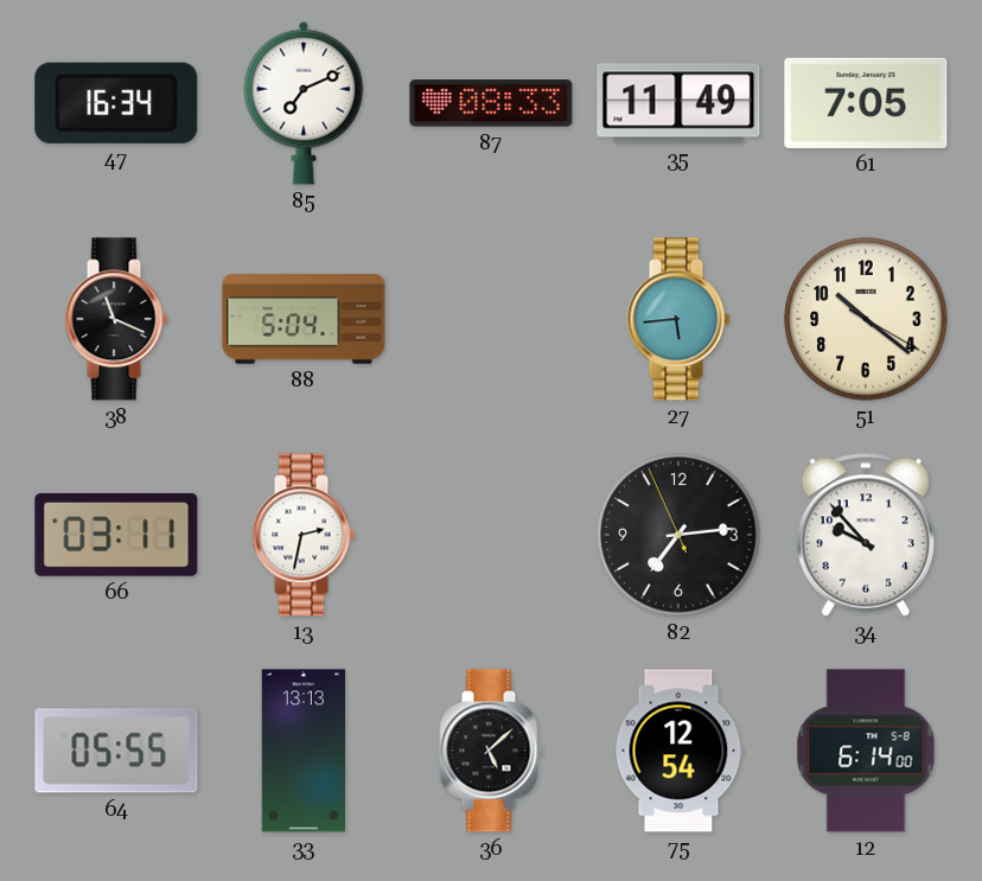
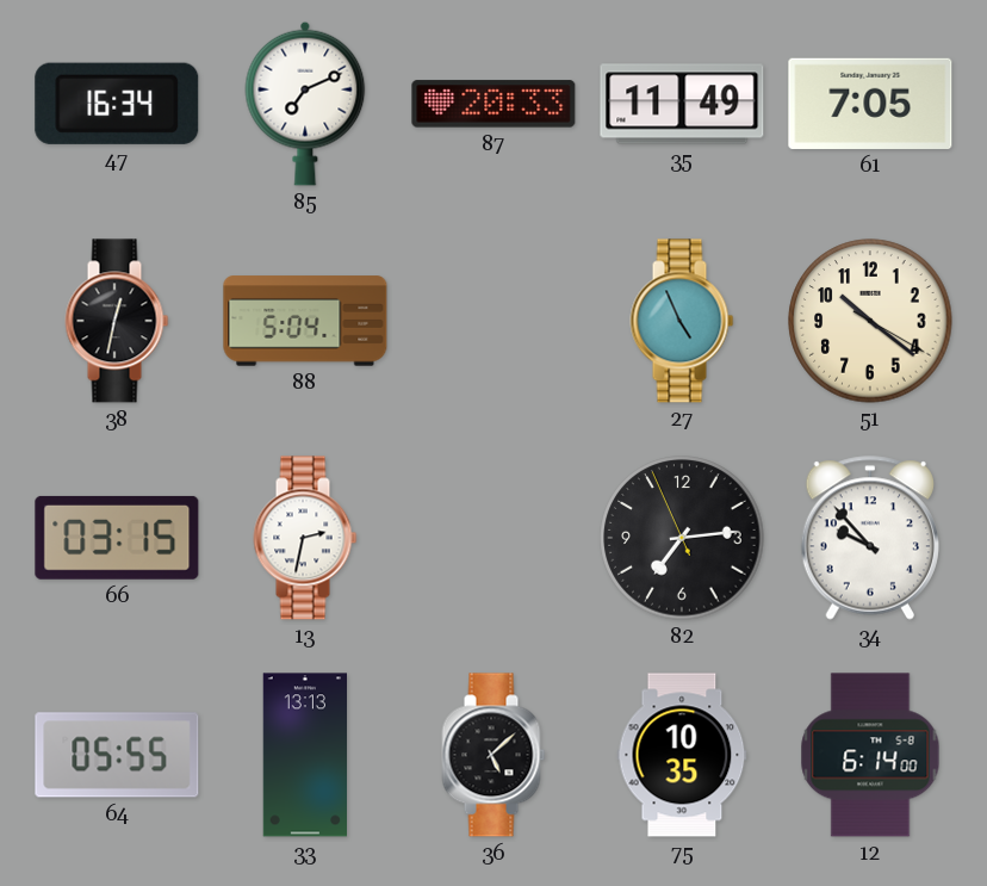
87: 08:33 -> 20:33 (493, 104)
38: 11:19 -> 12:32 (117, 321)
27: 5:44 -> 4:56 (682, 321)
66: 03:11 -> 03:15 (117, 538)
75: 12:54 -> 10:35 (682, 755)
